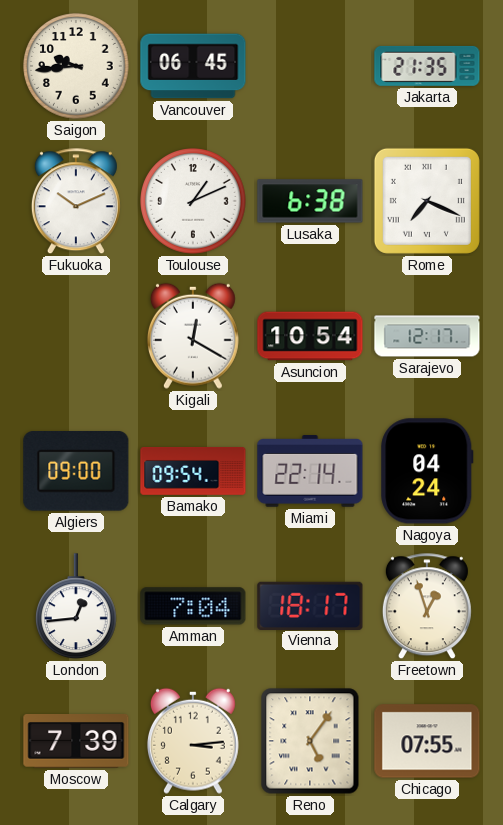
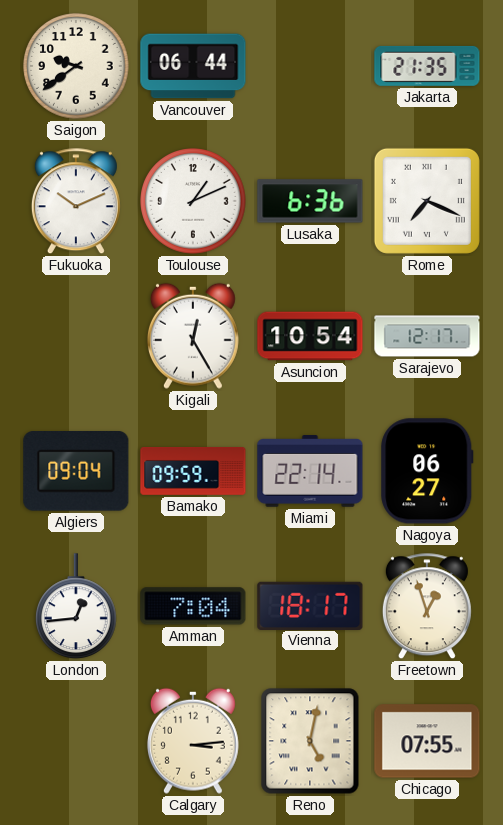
Saigon: 9:44 -> 9:39 (76, 66)
Vancouver: 06:45 -> 06:44 (193, 66)
Lusaka: 6:38 -> 6:36 (310, 201)
Kigali: 12:20 -> 12:25 (193, 336)
Algiers: 09:00 -> 09:04 (76, 472)
Bamako: 09:54 -> 09:59 (193, 472)
Nagoya: 04:24 -> 06:27 (427, 471)
Moscow: 7:39 -> none (76, 742)
Reno: 5:06 -> 5:02 (310, 741)
